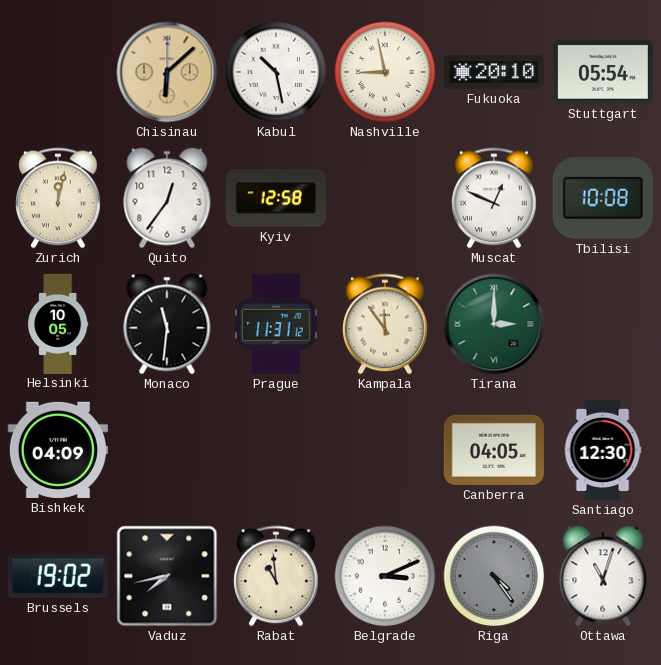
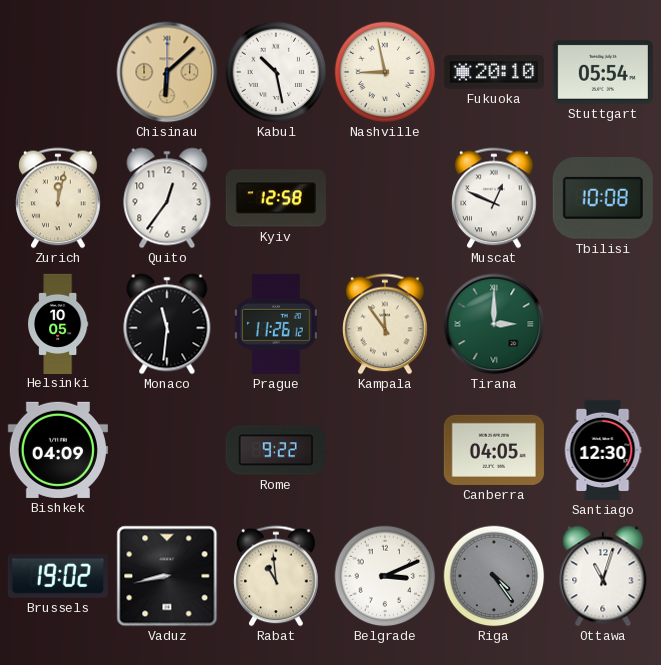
Prague: 11:31 -> 11:26 (277, 324)
Rome: none -> 9:22 (276, 450)
Vaduz: 7:43 -> 8:43 (167, 576)
